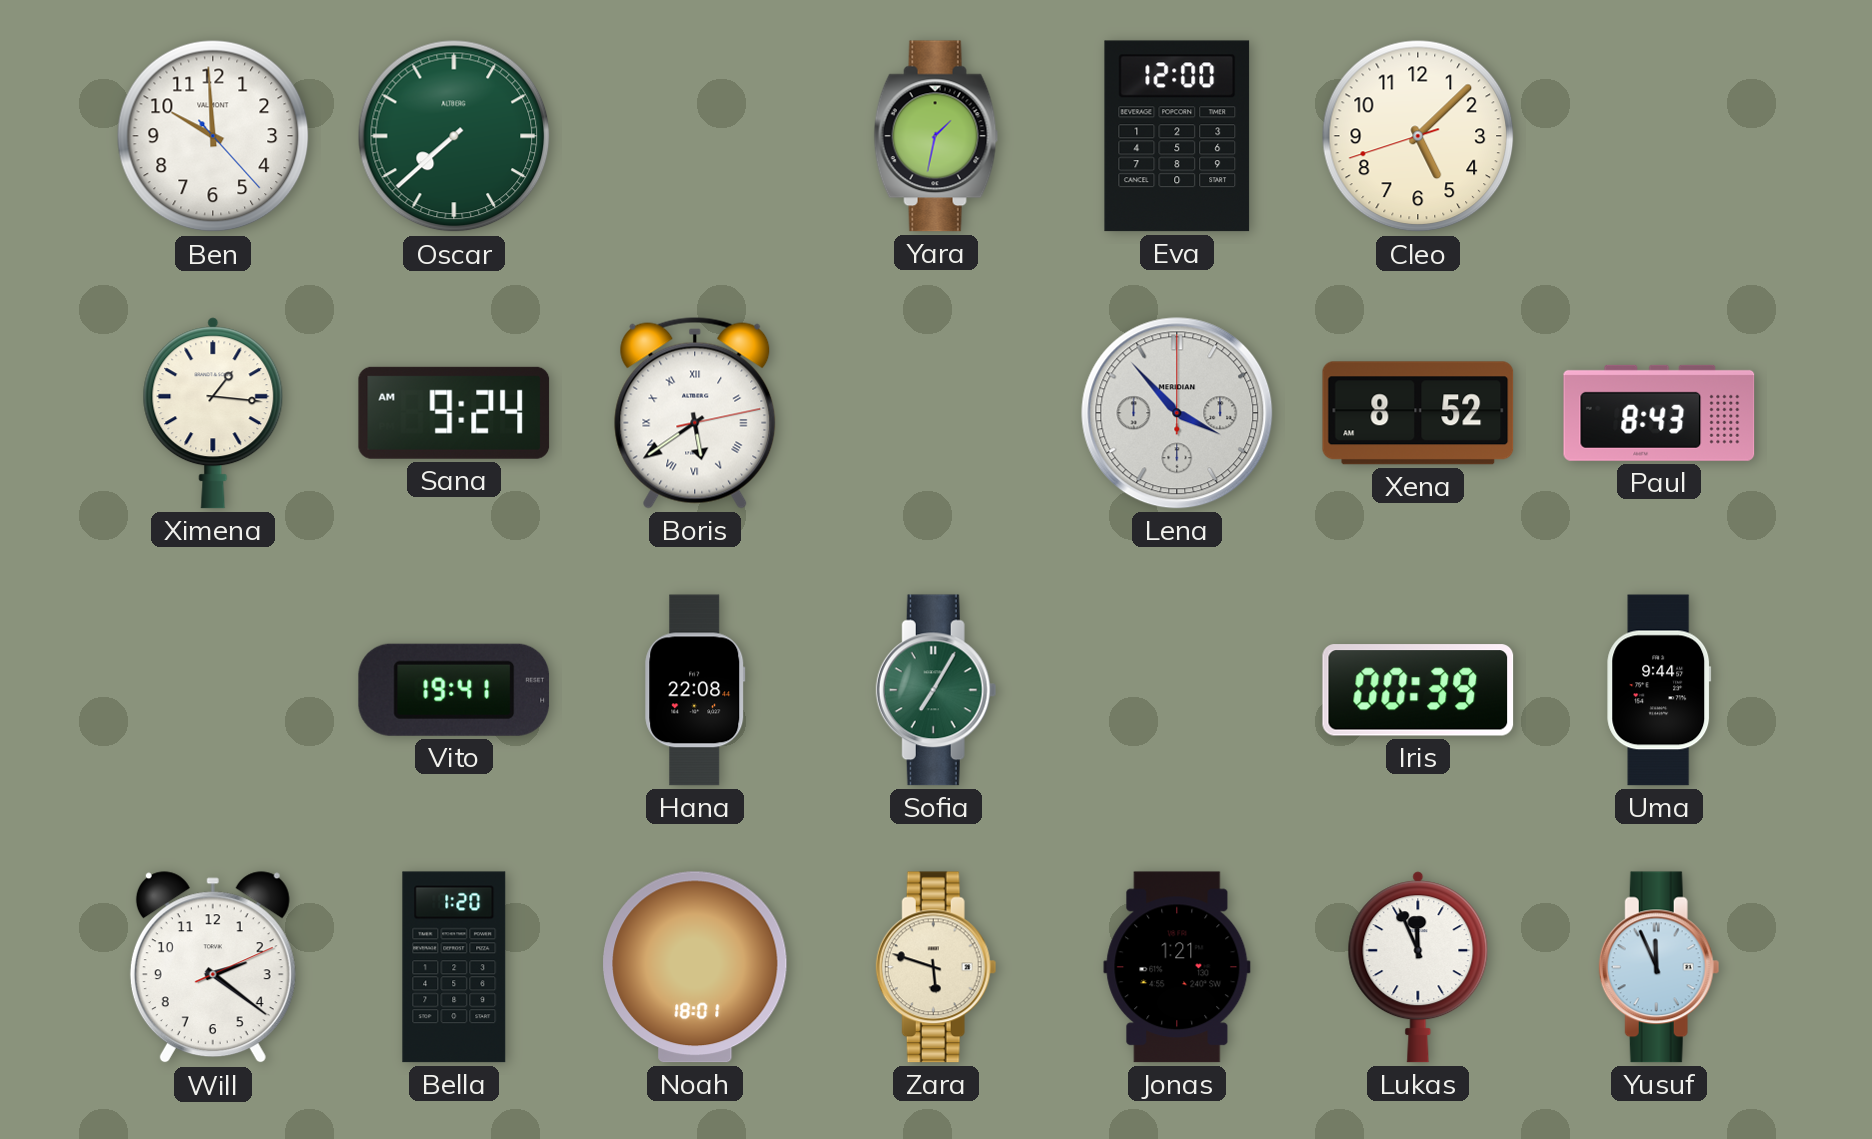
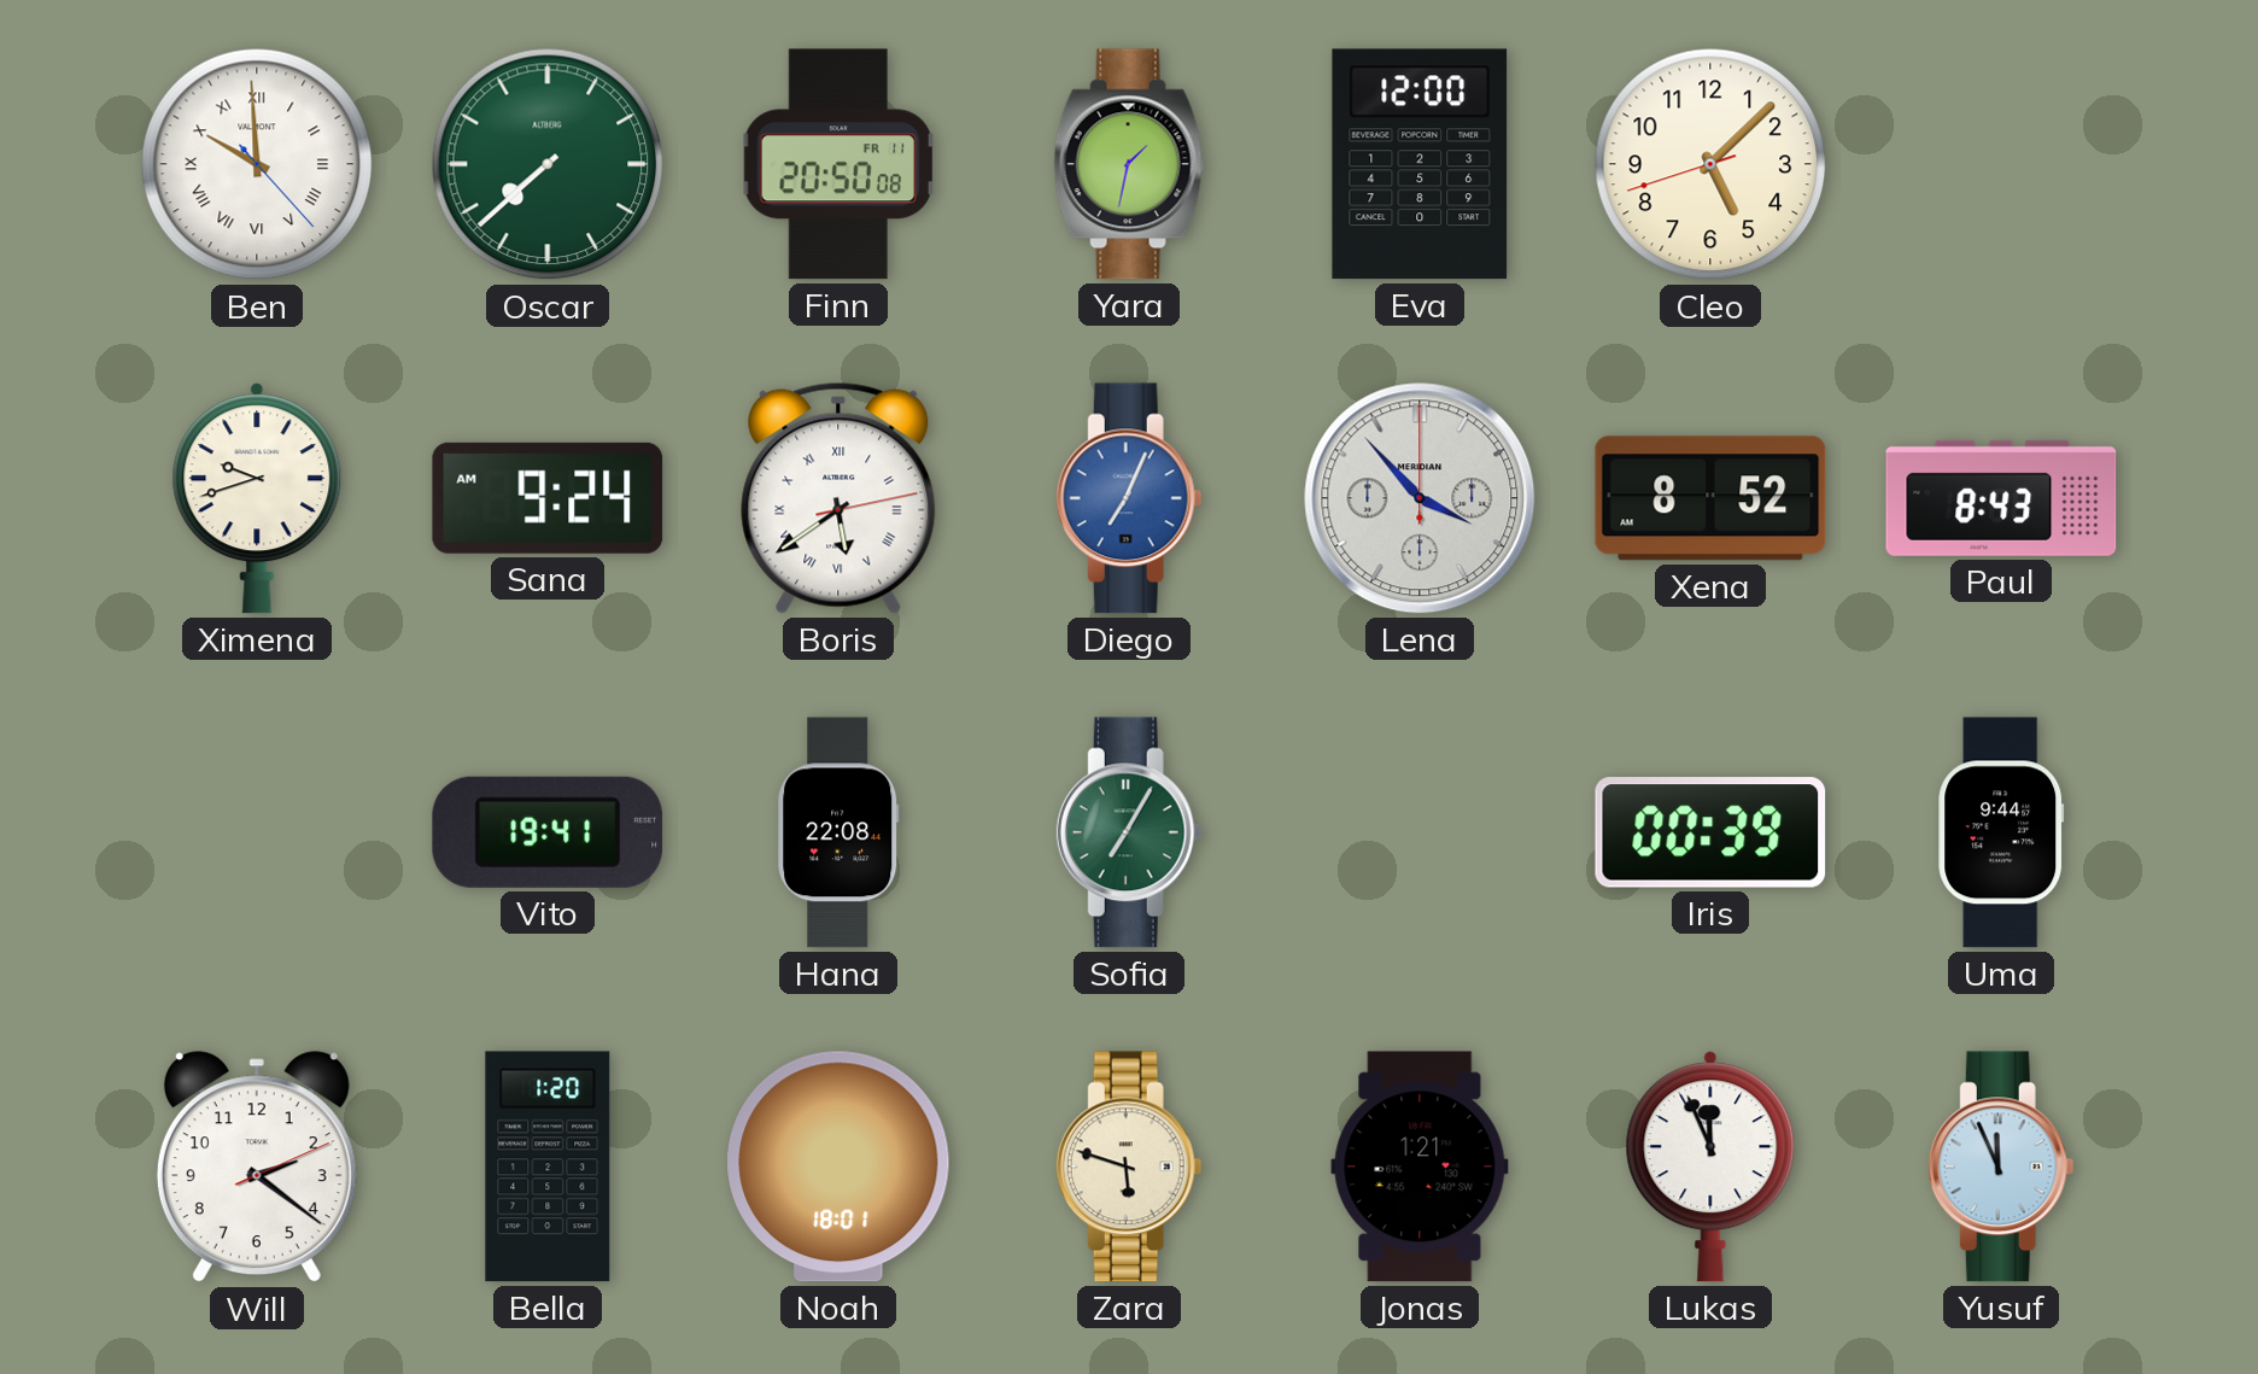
Ben numerals: Arabic -> Roman (257, 164)
Finn: none -> 20:50 (837, 164)
Ximena: 1:16 -> 9:42 (257, 498)
Diego: none -> 7:04 (1129, 498)
